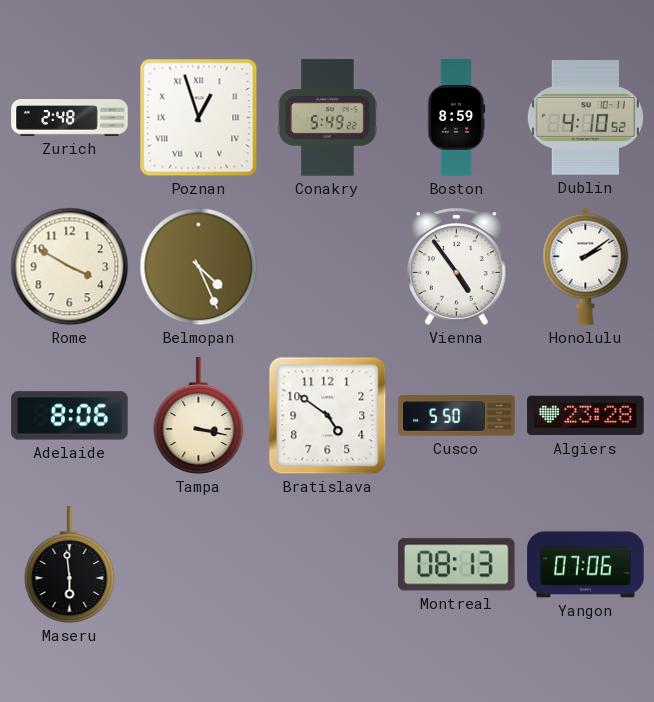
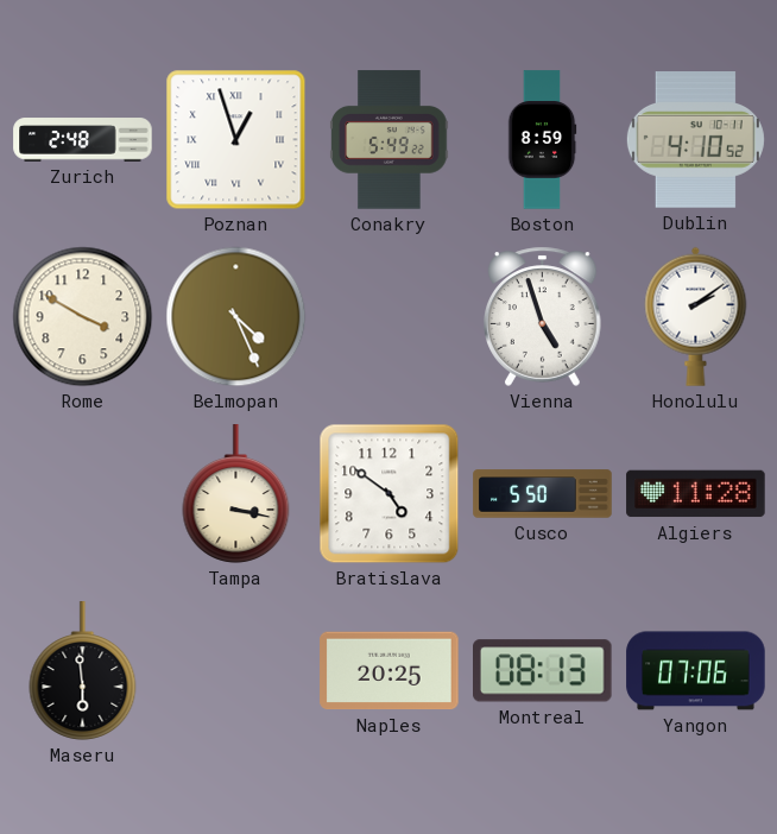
Vienna: 4:54 -> 4:57 (543, 316)
Adelaide: 8:06 -> none (70, 416)
Algiers: 23:28 -> 11:28 (696, 494)
Naples: none -> 20:25 (390, 671)
